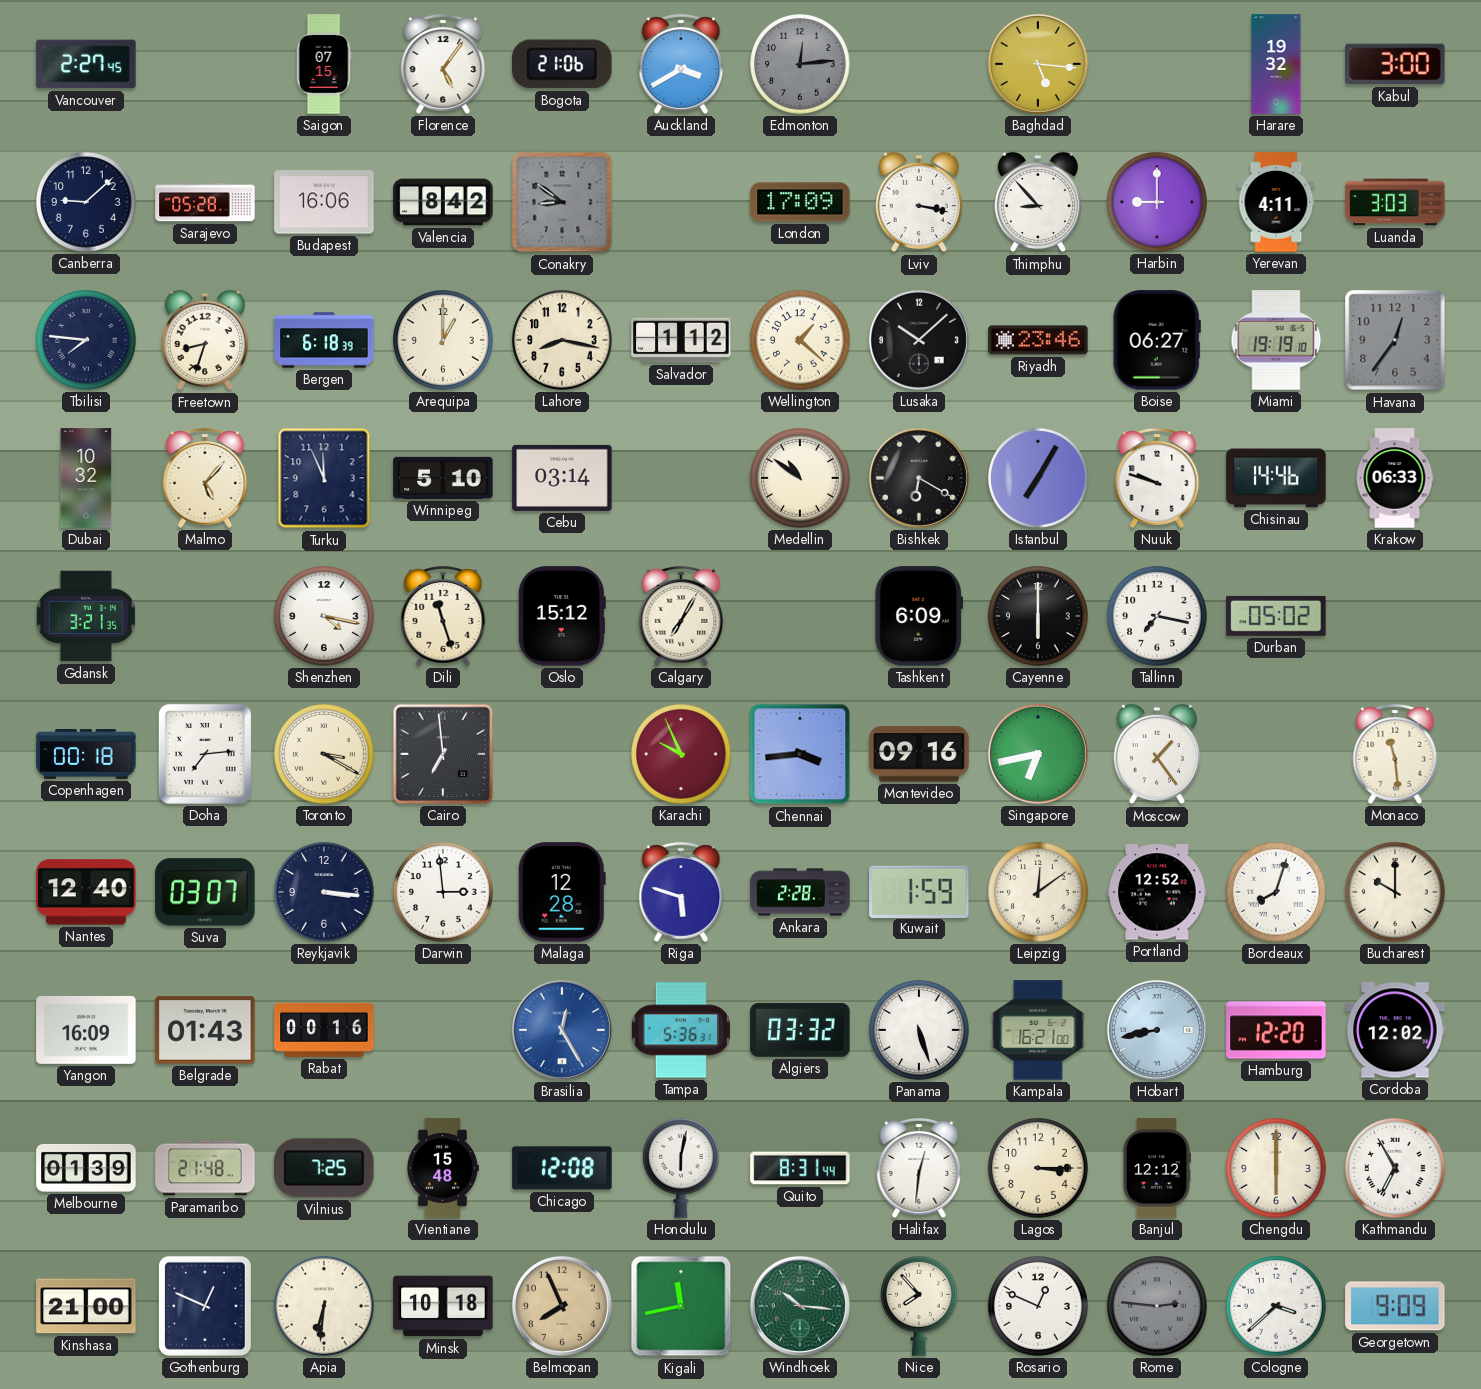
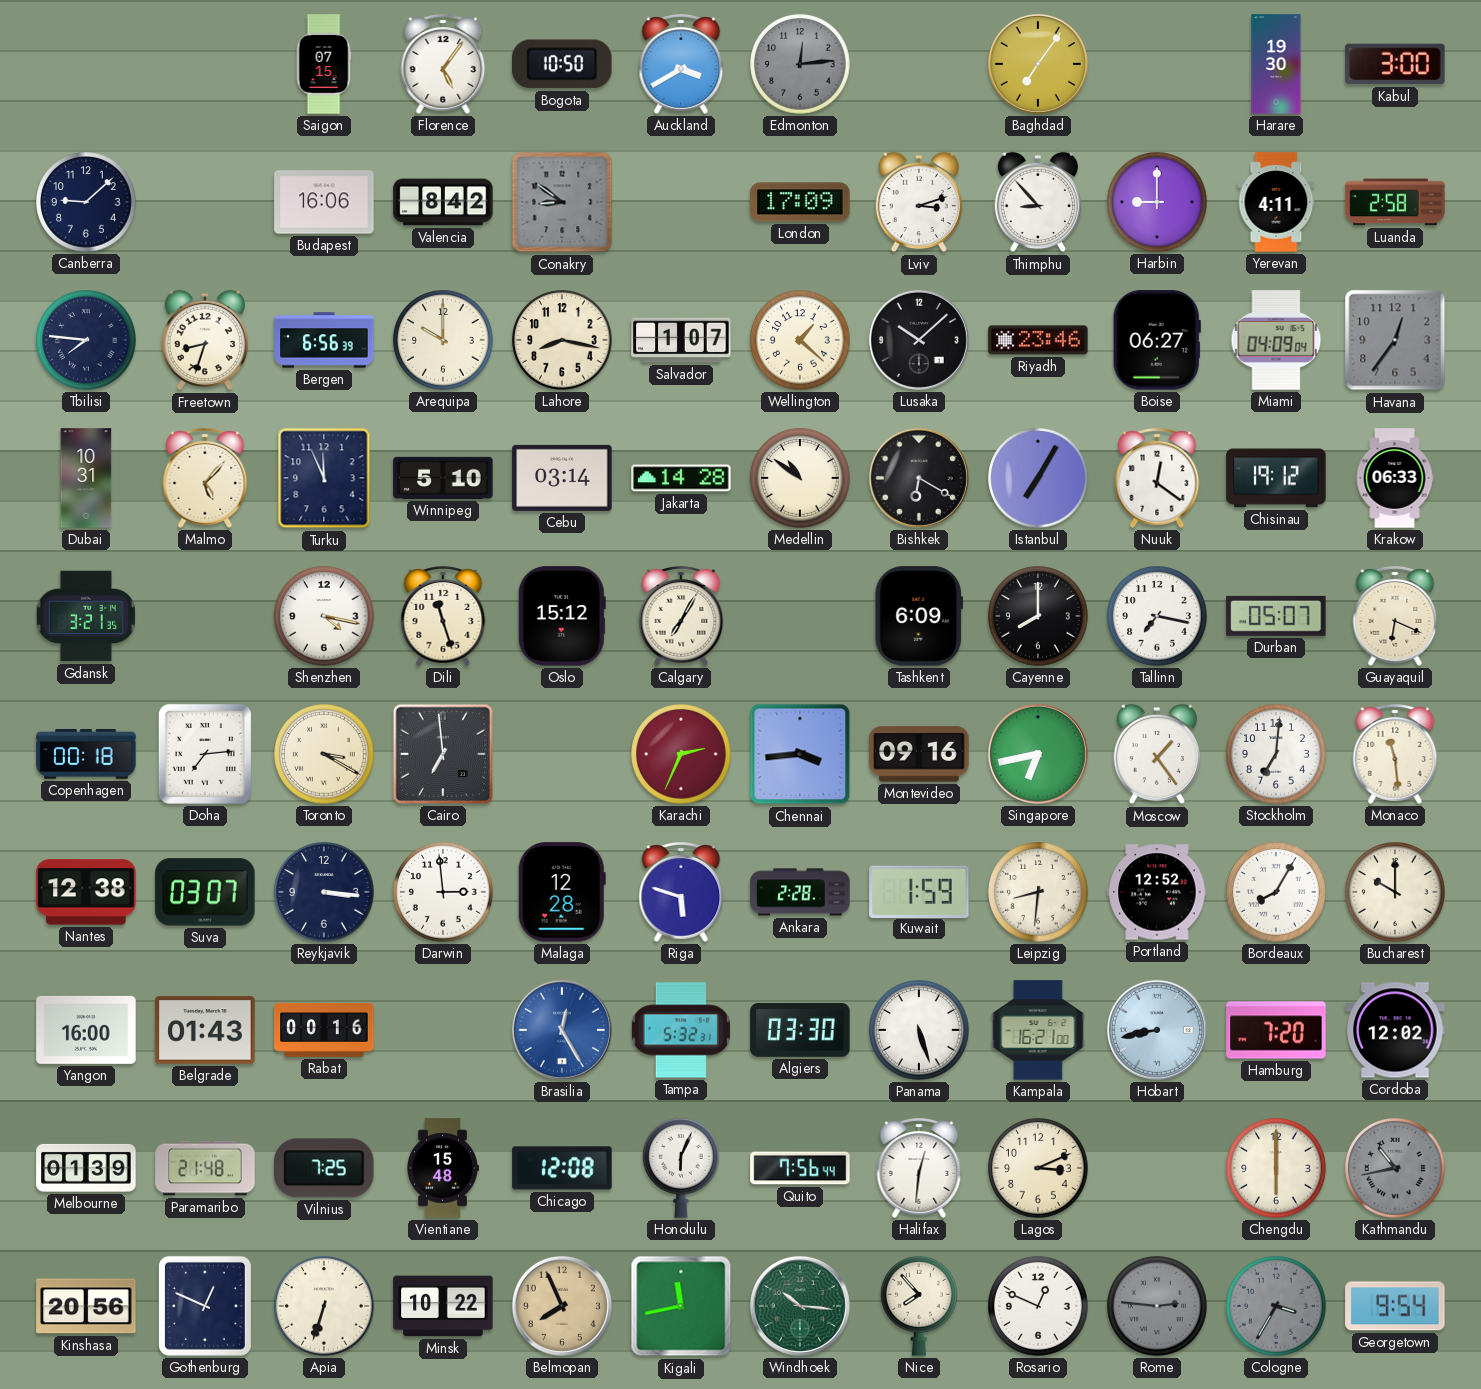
Vancouver: 2:27 -> none (86, 64)
Bogota: 21:06 -> 10:50 (562, 64)
Baghdad: 5:16 -> 7:06 (1038, 64)
Harare: 19:32 -> 19:30 (1276, 64)
Sarajevo: 05:28 -> none (205, 202)
Lviv: 3:17 -> 3:12 (919, 202)
Luanda: 3:03 -> 2:58 (1395, 202)
Bergen: 6:18 -> 6:56 (324, 340)
Arequipa: 1:00 -> 10:00 (443, 340)
Salvador: 1:12 -> 1:07 (681, 340)
Miami: 19:19 -> 04:09 (1276, 340)
Dubai: 10:32 -> 10:31 (86, 478)
Jakarta: none -> 14:28 (681, 478)
Nuuk: 9:48 -> 12:21 (1157, 479)
Chisinau: 14:46 -> 19:12 (1276, 478)
Cayenne: 6:00 -> 8:00 (1038, 616)
Durban: 05:02 -> 05:07 (1276, 616)
Guayaquil: none -> 6:19 (1395, 617)
Karachi: 9:56 -> 2:34 (681, 754)
Stockholm: none -> 7:01 (1276, 754)
Nantes: 12:40 -> 12:38 (86, 892)
Leipzig: 12:09 -> 8:31 (1038, 892)
Bordeaux: 8:03 -> 8:05 (1276, 892)
Yangon: 16:09 -> 16:00 (86, 1030)
Tampa: 5:36 -> 5:32 (681, 1030)
Algiers: 03:32 -> 03:30 (800, 1031)
Hamburg: 12:20 -> 7:20 (1276, 1030)
Honolulu: 6:02 -> 6:04 (682, 1168)
Quito: 8:31 -> 7:56 (800, 1168)
Lagos: 3:15 -> 3:11 (1038, 1168)
Banjul: 12:12 -> none (1156, 1168)
Kathmandu: 6:55 -> 10:43 (1395, 1168)
Kathmandu dial: white -> grey (1395, 1168)
Kinshasa: 21:00 -> 20:56 (86, 1306)
Apia: 6:31 -> 6:33 (324, 1306)
Minsk: 10:18 -> 10:22 (443, 1306)
Cologne: 3:38 -> 3:35 (1276, 1306)
Cologne dial: white -> grey (1276, 1306)
Georgetown: 9:09 -> 9:54 (1395, 1306)
